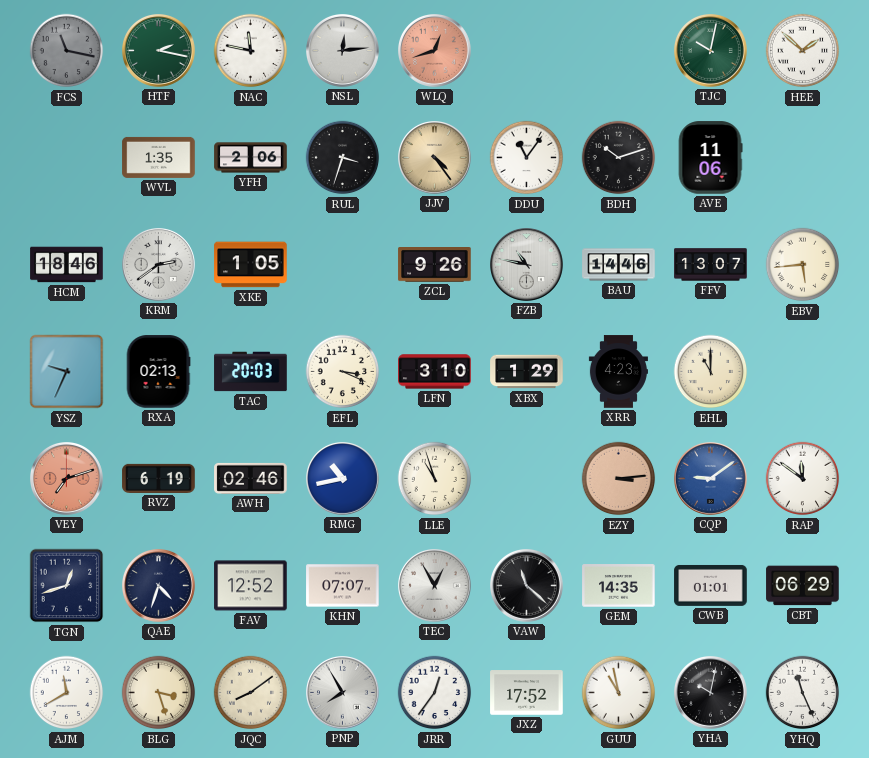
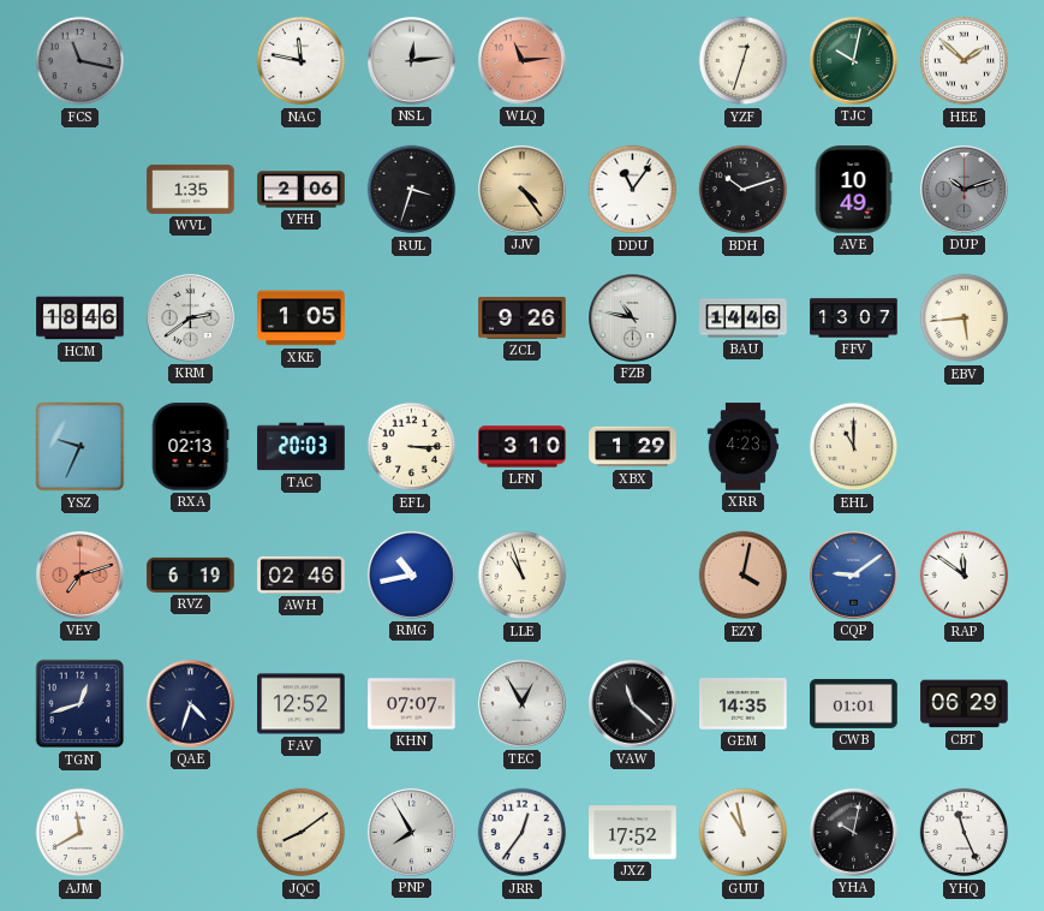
HTF: 2:17 -> none (159, 51)
WLQ: 12:42 -> 11:14 (523, 61)
YZF: none -> 12:33 (744, 61)
AVE: 11:06 -> 10:49 (853, 190)
DUP: none -> 10:12 (965, 190)
EFL: 3:19 -> 3:15 (412, 447)
EZY: 3:14 -> 4:02 (744, 576)
BLG: 3:27 -> none (159, 693)
